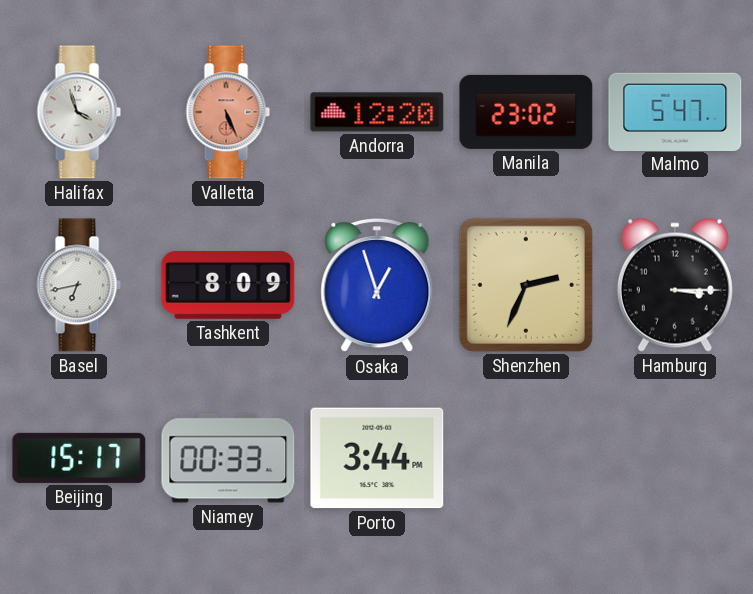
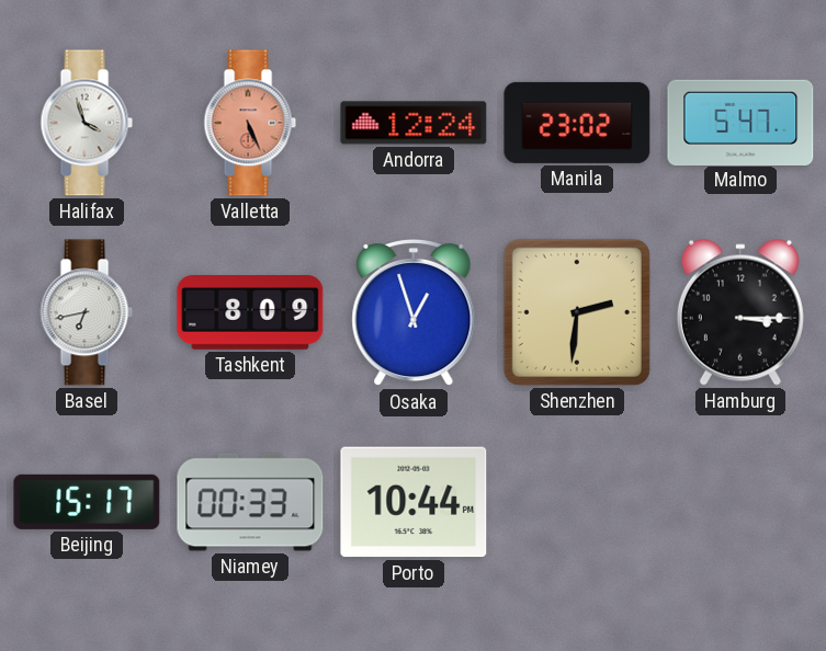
Andorra: 12:20 -> 12:24 (414, 123)
Shenzhen: 2:34 -> 2:31 (577, 312)
Porto: 3:44 -> 10:44 (414, 502)
